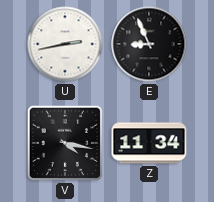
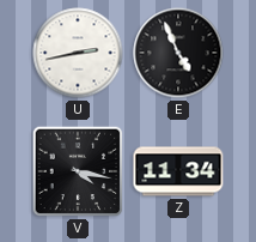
E: 8:56 -> 4:56 (178, 53)
